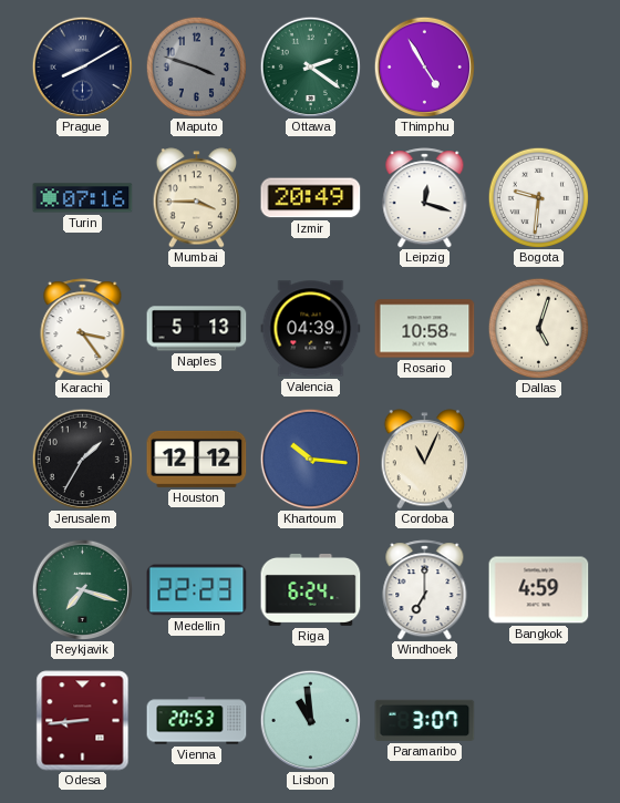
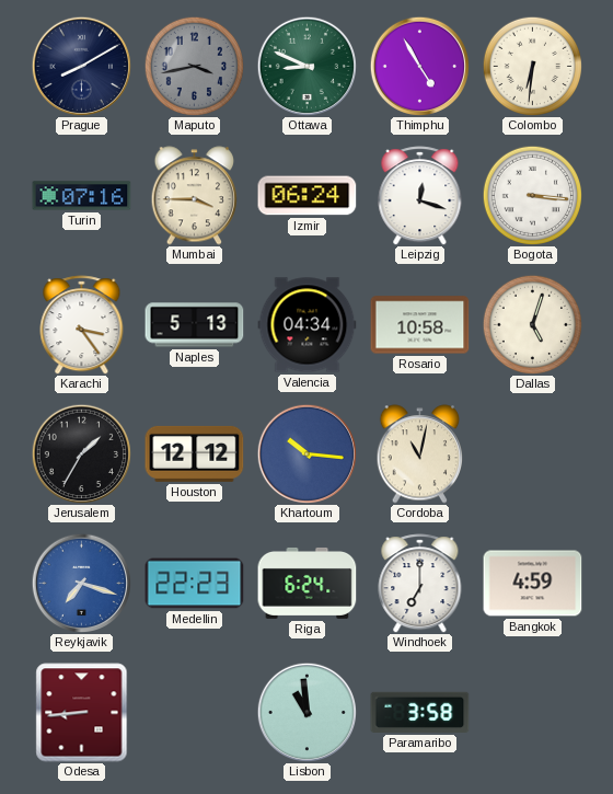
Maputo: 3:48 -> 3:43 (194, 66)
Ottawa: 2:21 -> 8:49 (307, 66)
Colombo: none -> 6:31 (532, 66)
Izmir: 20:49 -> 06:24 (308, 196)
Bogota: 9:31 -> 3:16 (532, 195)
Valencia: 04:39 -> 04:34 (308, 325)
Cordoba: 11:04 -> 11:02 (419, 454)
Reykjavik dial: green -> blue (81, 583)
Vienna: 20:53 -> none (197, 721)
Paramaribo: 3:07 -> 3:58 (420, 712)
